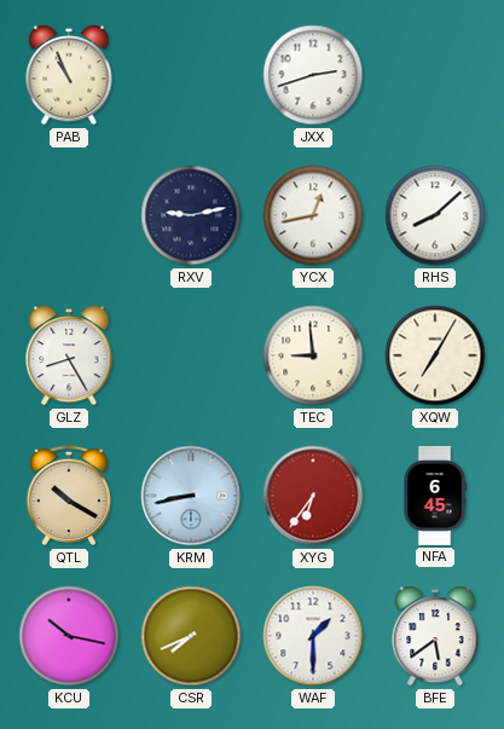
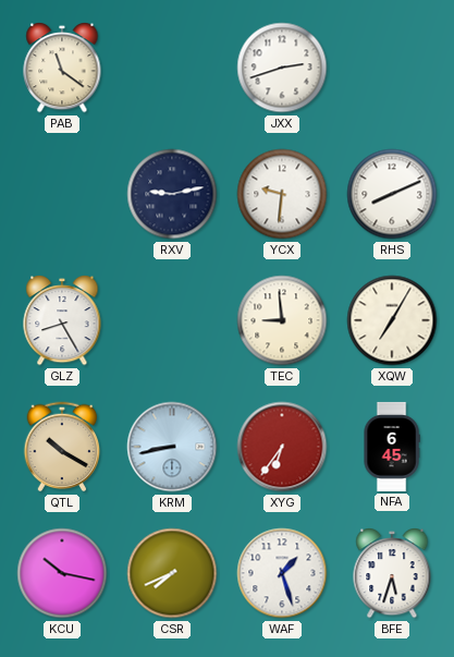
PAB: 10:56 -> 11:21 (62, 69)
YCX: 12:43 -> 9:31 (282, 194)
RHS: 8:08 -> 8:11 (392, 194)
WAF: 1:30 -> 1:27 (282, 573)
BFE: 5:39 -> 5:33 (392, 574)
